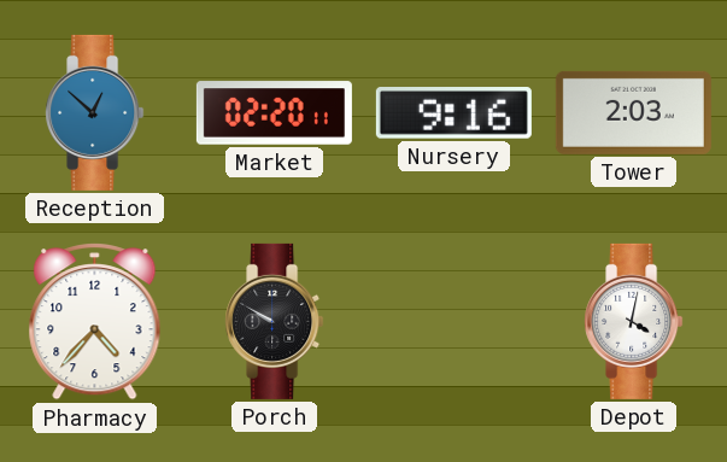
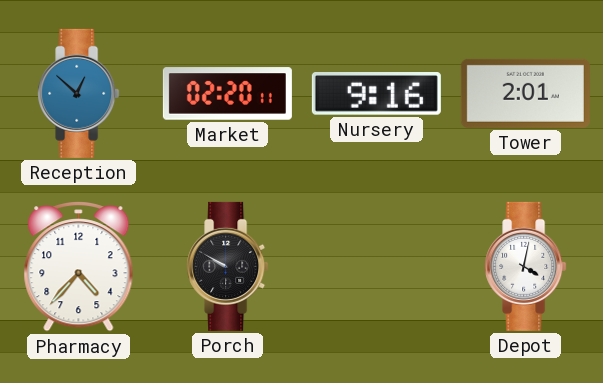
Tower: 2:03 -> 2:01 (525, 93)
